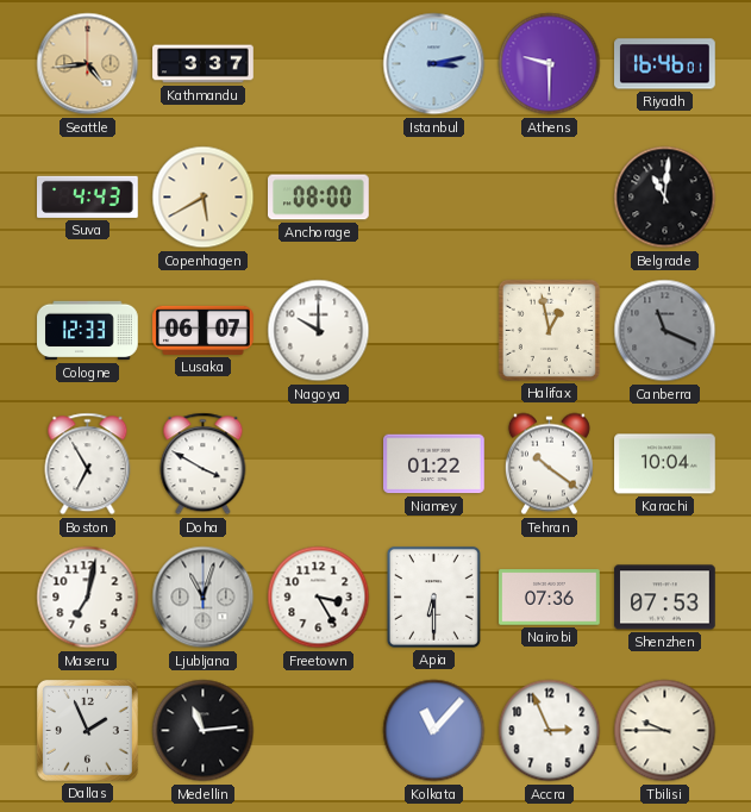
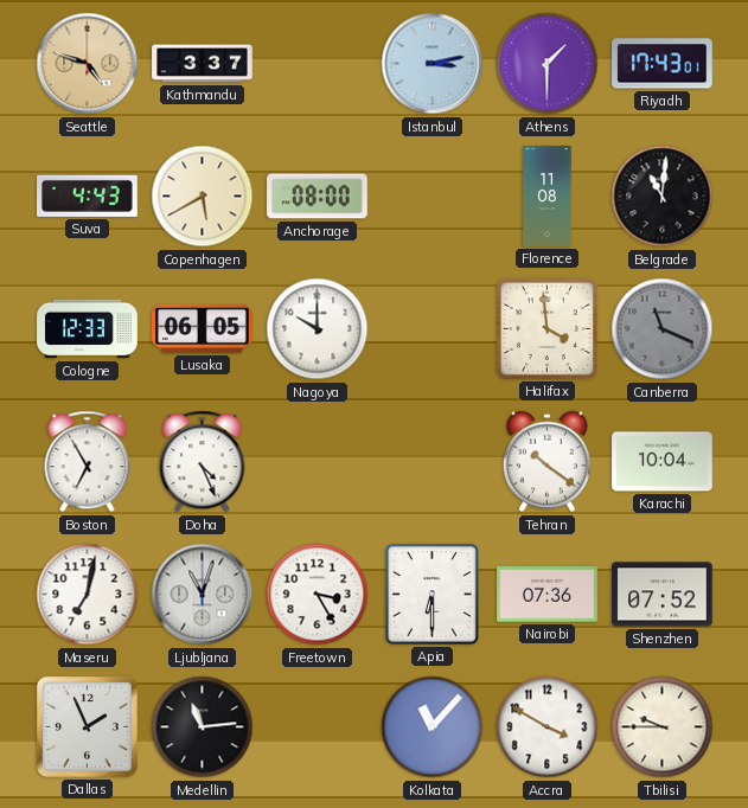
Seattle: 4:44 -> 4:48 (88, 64)
Athens: 9:30 -> 1:30 (548, 64)
Riyadh: 16:46 -> 17:43 (663, 64)
Florence: none -> 11:08 (548, 197)
Lusaka: 06:07 -> 06:05 (203, 328)
Halifax: 12:58 -> 3:59 (546, 328)
Doha: 3:50 -> 4:26 (203, 462)
Niamey: 01:22 -> none (434, 464)
Shenzhen: 07:53 -> 07:52 (663, 595)
Accra: 2:56 -> 3:50 (548, 727)
